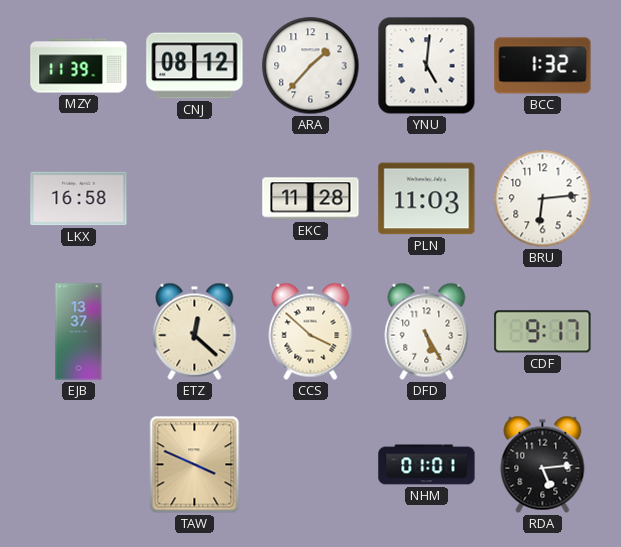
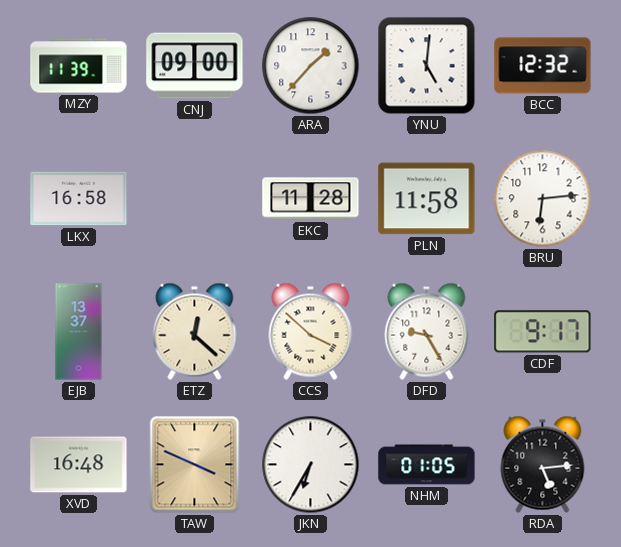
CNJ: 08:12 -> 09:00 (195, 66)
BCC: 1:32 -> 12:32 (543, 66)
PLN: 11:03 -> 11:58 (427, 199)
DFD: 5:25 -> 9:25 (427, 331)
XVD: none -> 16:48 (79, 465)
JKN: none -> 6:35 (311, 465)
NHM: 01:01 -> 01:05 (427, 465)
